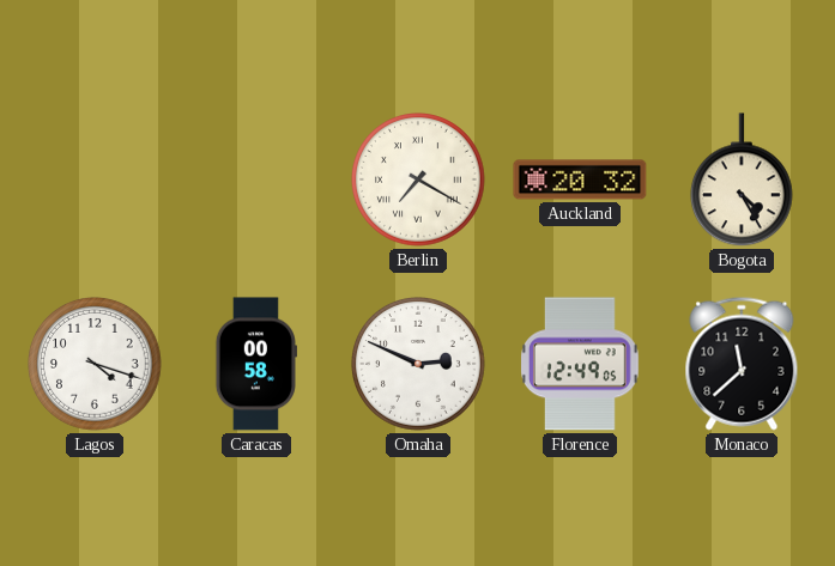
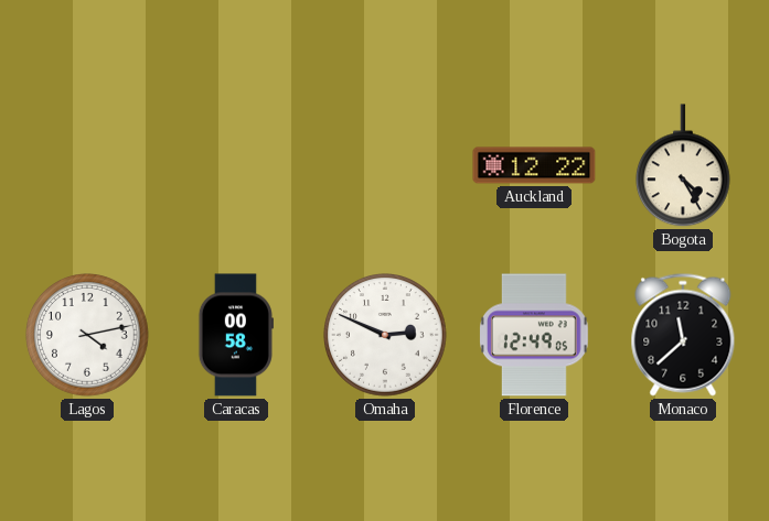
Berlin: 7:20 -> none (419, 181)
Auckland: 20:32 -> 12:22 (534, 165)
Lagos: 4:18 -> 4:13 (88, 336)
